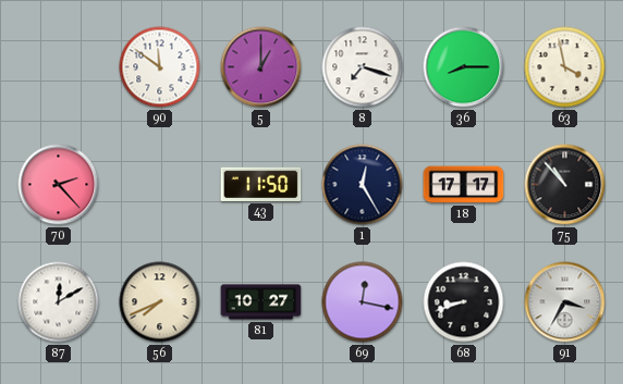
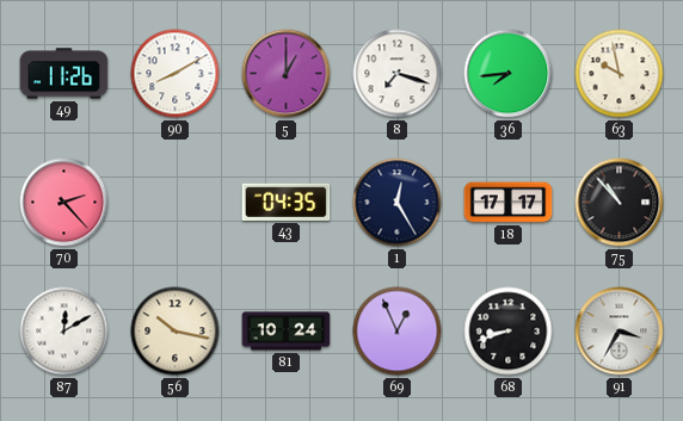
49: none -> 11:26 (64, 74)
90: 11:51 -> 8:10 (176, 74)
36: 8:15 -> 7:44 (509, 74)
63: 3:58 -> 9:58 (620, 74)
43: 11:50 -> 04:35 (287, 202)
56: 7:41 -> 10:17 (176, 332)
81: 10:27 -> 10:24 (287, 332)
69: 12:17 -> 12:56 (398, 332)
